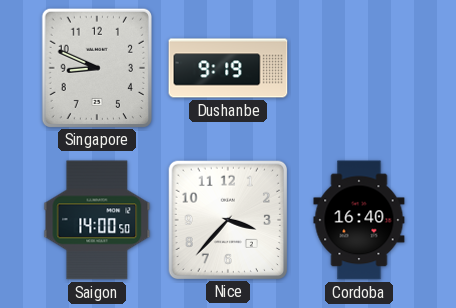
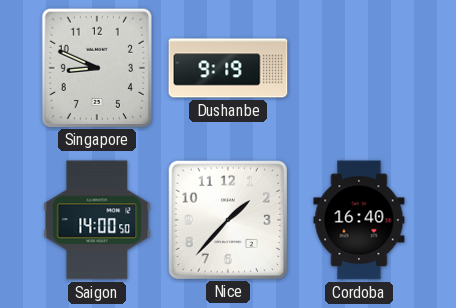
Nice: 3:37 -> 1:37 (227, 219)
